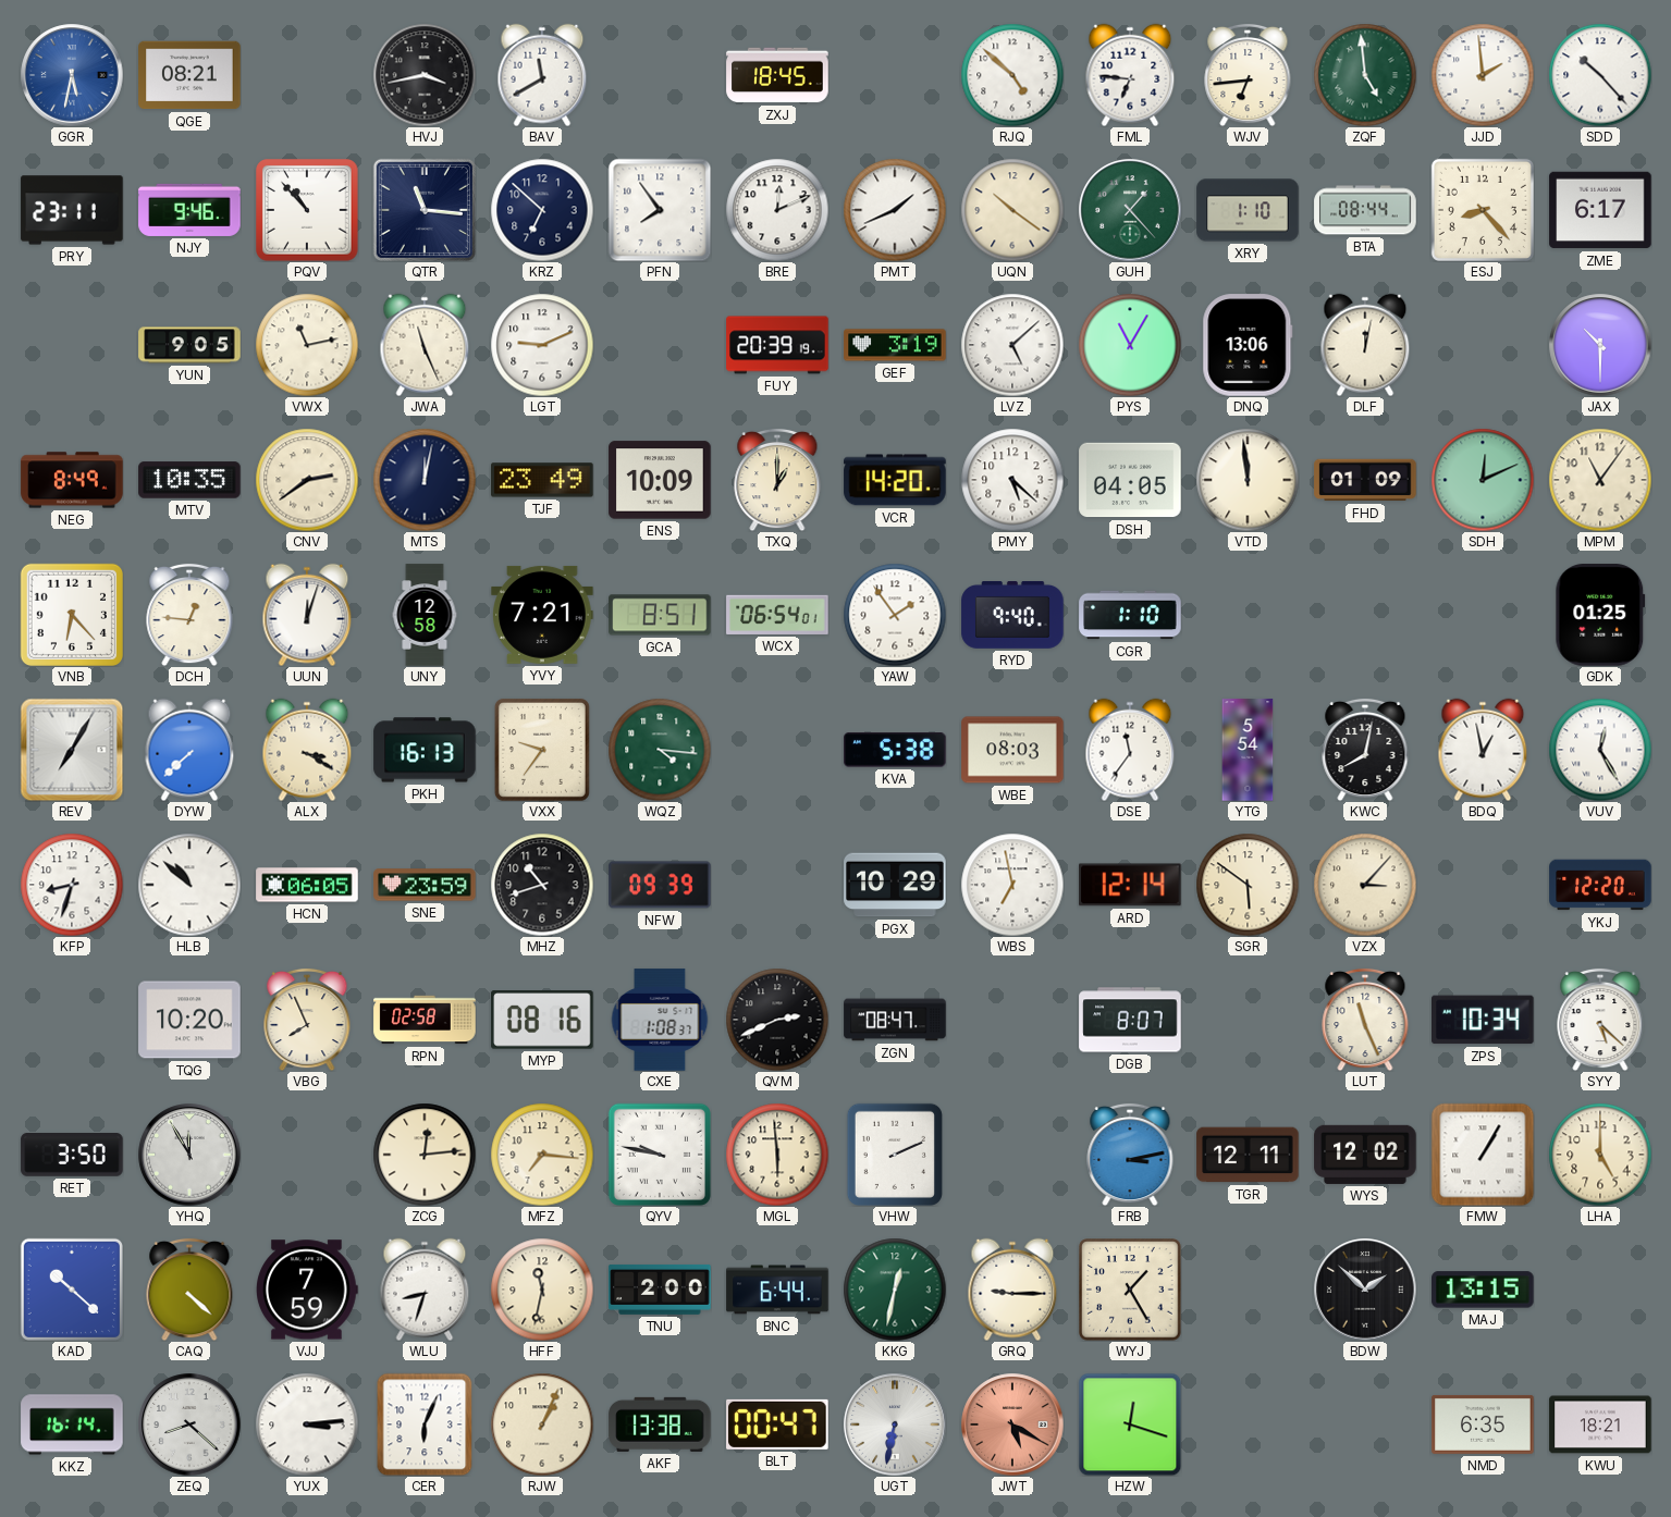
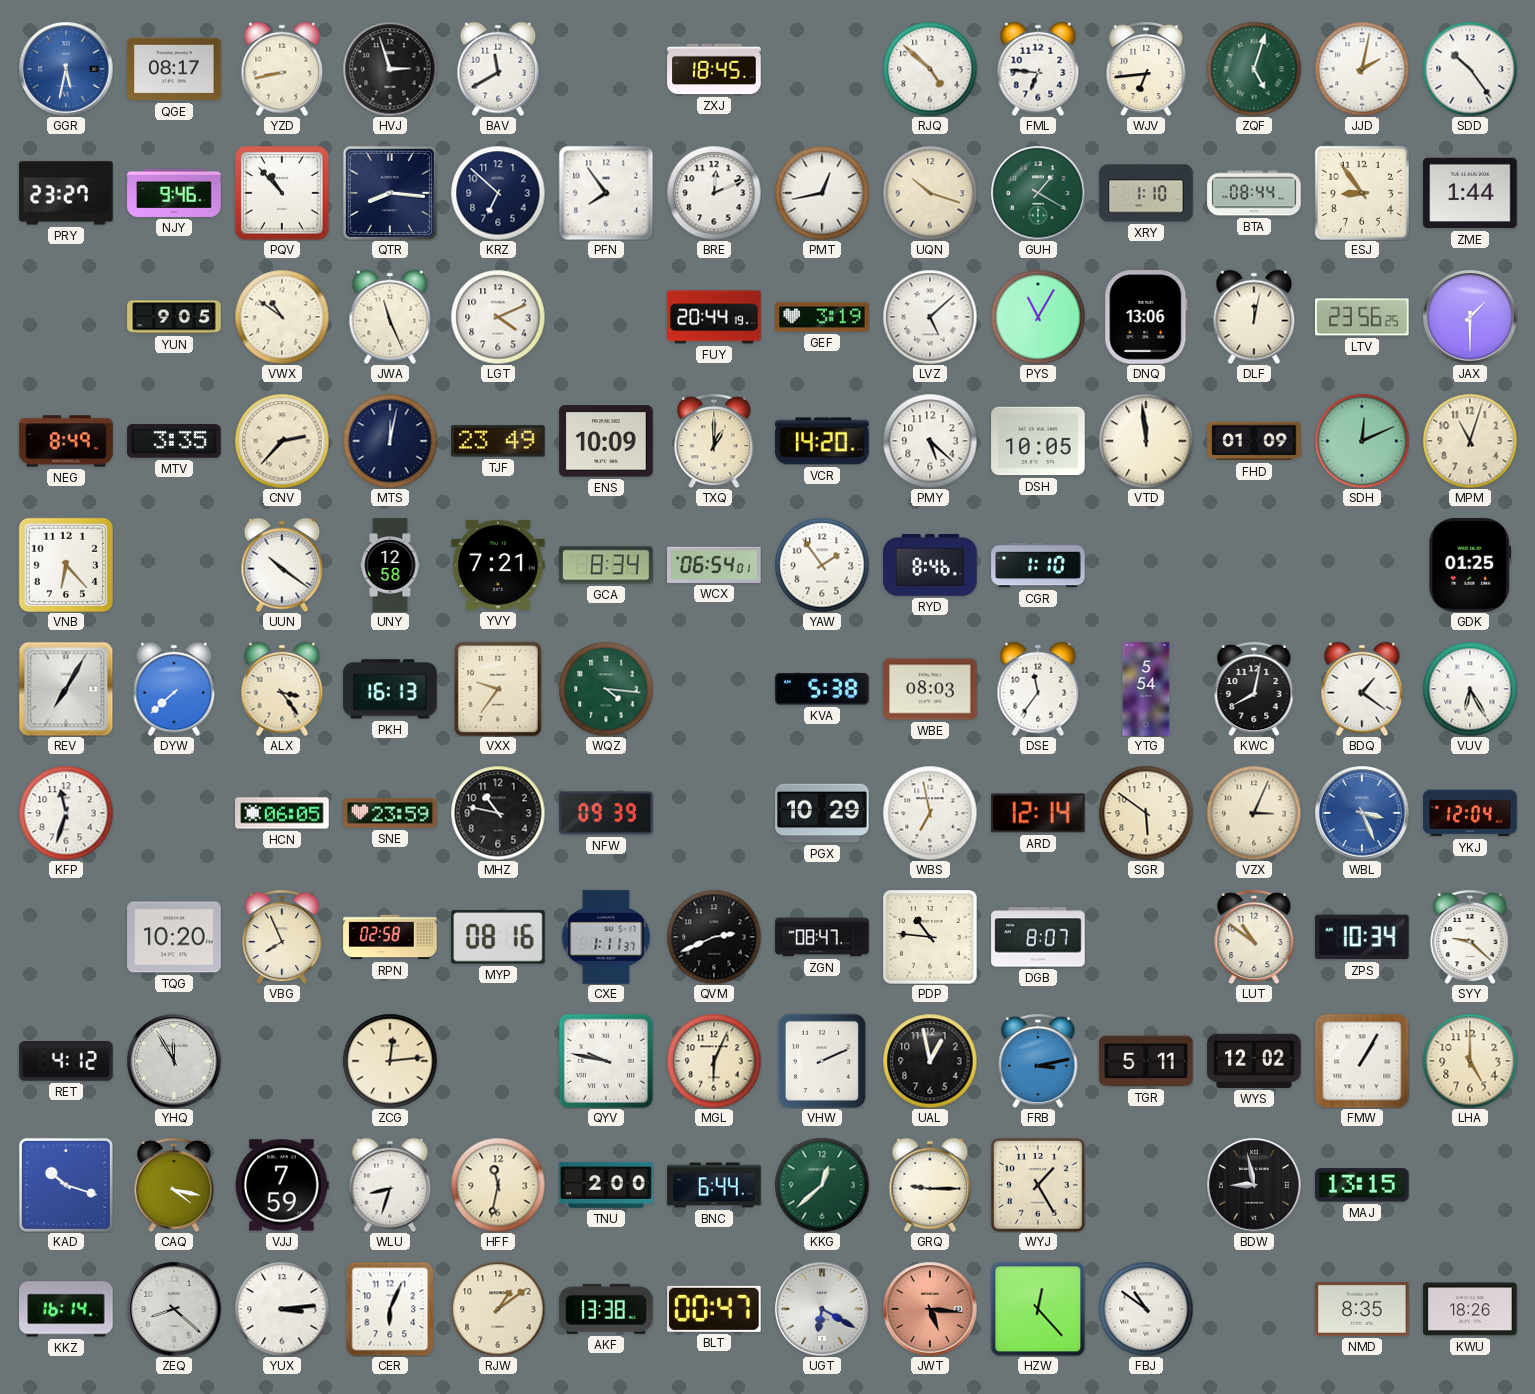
QGE: 08:21 -> 08:17 (174, 69)
YZD: none -> 8:43 (282, 69)
HVJ: 3:43 -> 2:57 (390, 69)
ZQF: 4:59 -> 5:03 (1254, 69)
JJD: 1:59 -> 2:02 (1362, 69)
SDD: 10:23 -> 10:24 (1470, 69)
PRY: 23:11 -> 23:27 (66, 193)
QTR: 11:16 -> 8:16 (390, 193)
PMT: 1:41 -> 12:43 (822, 193)
UQN: 10:21 -> 10:18 (930, 193)
GUH: 1:23 -> 1:20 (1038, 193)
ESJ: 8:23 -> 8:54 (1362, 193)
ZME: 6:17 -> 1:44 (1470, 193)
VWX: 11:13 -> 10:51 (282, 317)
LGT: 9:11 -> 4:11 (498, 317)
FUY: 20:39 -> 20:44 (714, 317)
LTV: none -> 23:56 (1362, 317)
JAX: 10:30 -> 1:30 (1470, 317)
MTV: 10:35 -> 3:35 (174, 441)
CNV: 2:39 -> 2:37 (282, 441)
DSH: 04:05 -> 10:05 (1038, 441)
MPM: 11:06 -> 11:03 (1470, 441)
DCH: 12:46 -> none (189, 615)
UUN: 12:03 -> 10:21 (282, 565)
GCA: 8:51 -> 8:34 (606, 565)
RYD: 9:40 -> 8:46 (930, 566)
ALX: 3:20 -> 3:24 (282, 689)
BDQ: 12:58 -> 1:21 (1362, 689)
VUV: 12:25 -> 6:25 (1470, 689)
KFP: 8:33 -> 11:33 (66, 813)
HLB: 10:52 -> none (189, 885)
MHZ: 10:42 -> 10:47 (498, 813)
VZX: 3:07 -> 3:04 (1254, 813)
WBL: none -> 3:26 (1362, 813)
YKJ: 12:20 -> 12:04 (1470, 813)
CXE: 1:08 -> 1:11 (606, 937)
PDP: none -> 10:46 (930, 937)
LUT: 11:26 -> 10:51 (1254, 937)
SYY: 5:22 -> 9:22 (1470, 937)
RET: 3:50 -> 4:12 (66, 1061)
MFZ: 7:16 -> none (542, 1155)
MGL: 5:59 -> 6:04 (714, 1061)
UAL: none -> 12:58 (930, 1061)
TGR: 12:11 -> 5:11 (1146, 1061)
KAD: 10:22 -> 10:18 (66, 1185)
CAQ: 4:22 -> 4:17 (174, 1185)
KKG: 12:32 -> 12:38 (822, 1185)
BDW: 1:52 -> 8:58 (1254, 1185)
RJW: 1:04 -> 1:09 (498, 1309)
UGT: 6:32 -> 6:20 (822, 1309)
JWT: 5:20 -> 5:16 (930, 1309)
HZW: 12:18 -> 12:23 (1038, 1309)
FBJ: none -> 10:51 (1146, 1309)
NMD: 6:35 -> 8:35 (1362, 1309)
KWU: 18:21 -> 18:26 (1470, 1309)
